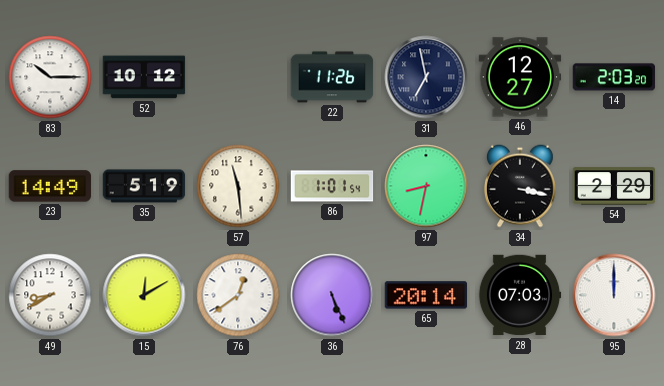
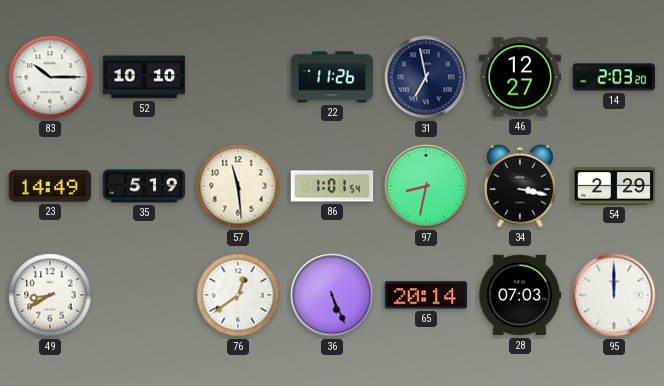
52: 10:12 -> 10:10 (144, 77)
15: 12:10 -> none (144, 295)
